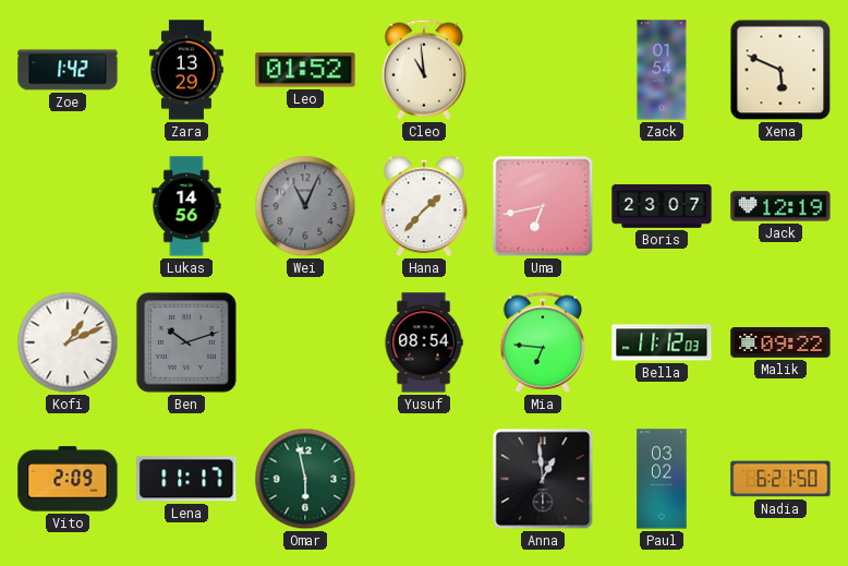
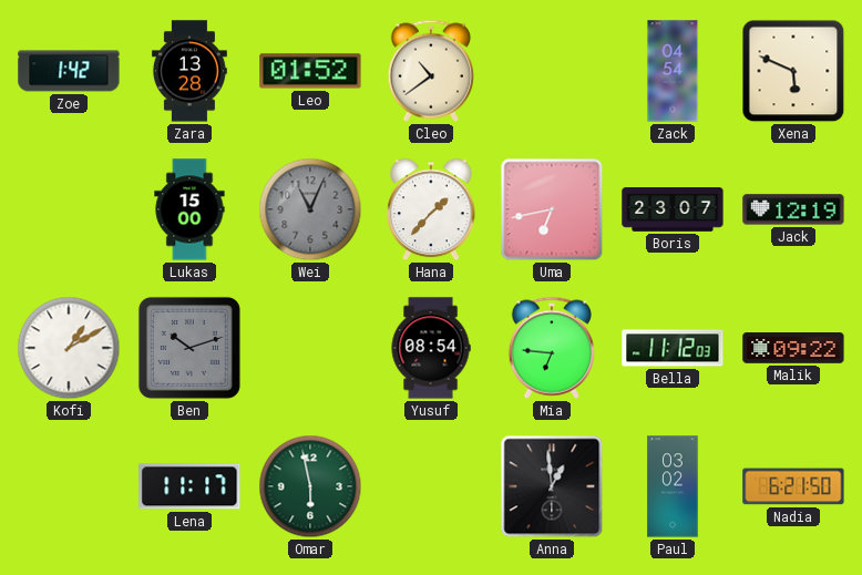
Zara: 13:29 -> 13:28 (189, 71)
Cleo: 10:59 -> 10:39 (430, 71)
Zack: 01:54 -> 04:54 (673, 71)
Lukas: 14:56 -> 15:00 (189, 209)
Kofi: 1:11 -> 1:10 (69, 348)
Vito: 2:09 -> none (68, 479)
